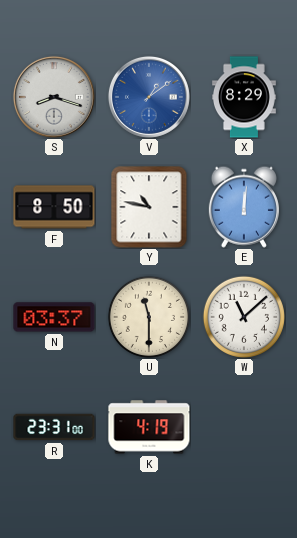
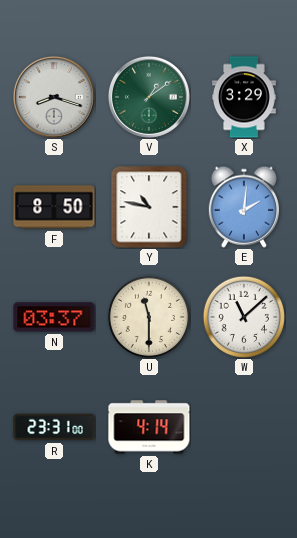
V dial: blue -> green (149, 97)
X: 8:29 -> 3:29 (245, 97)
E: 12:01 -> 2:01 (244, 207)
K: 4:19 -> 4:14 (149, 427)
